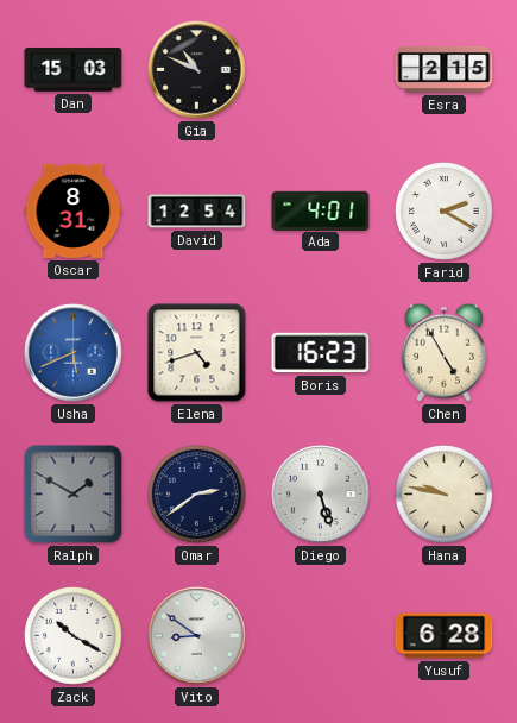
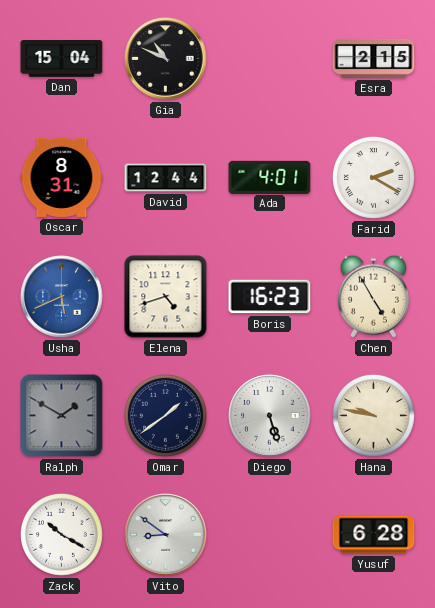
Dan: 15:03 -> 15:04 (62, 59)
David: 12:54 -> 12:44 (166, 178)
Omar: 2:39 -> 1:39 (166, 416)
